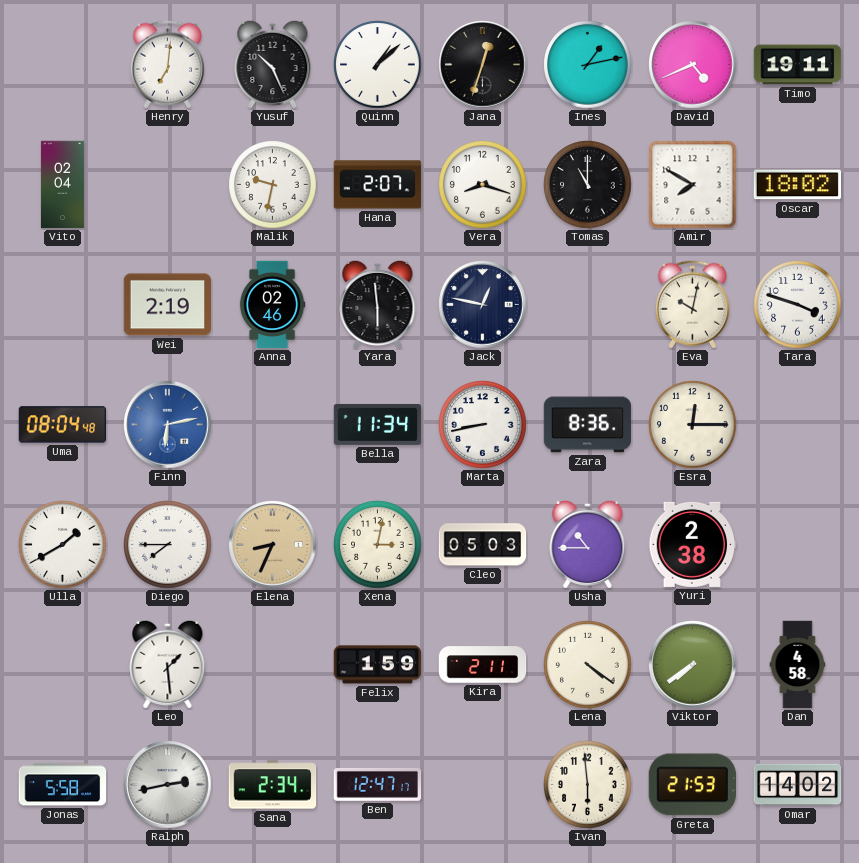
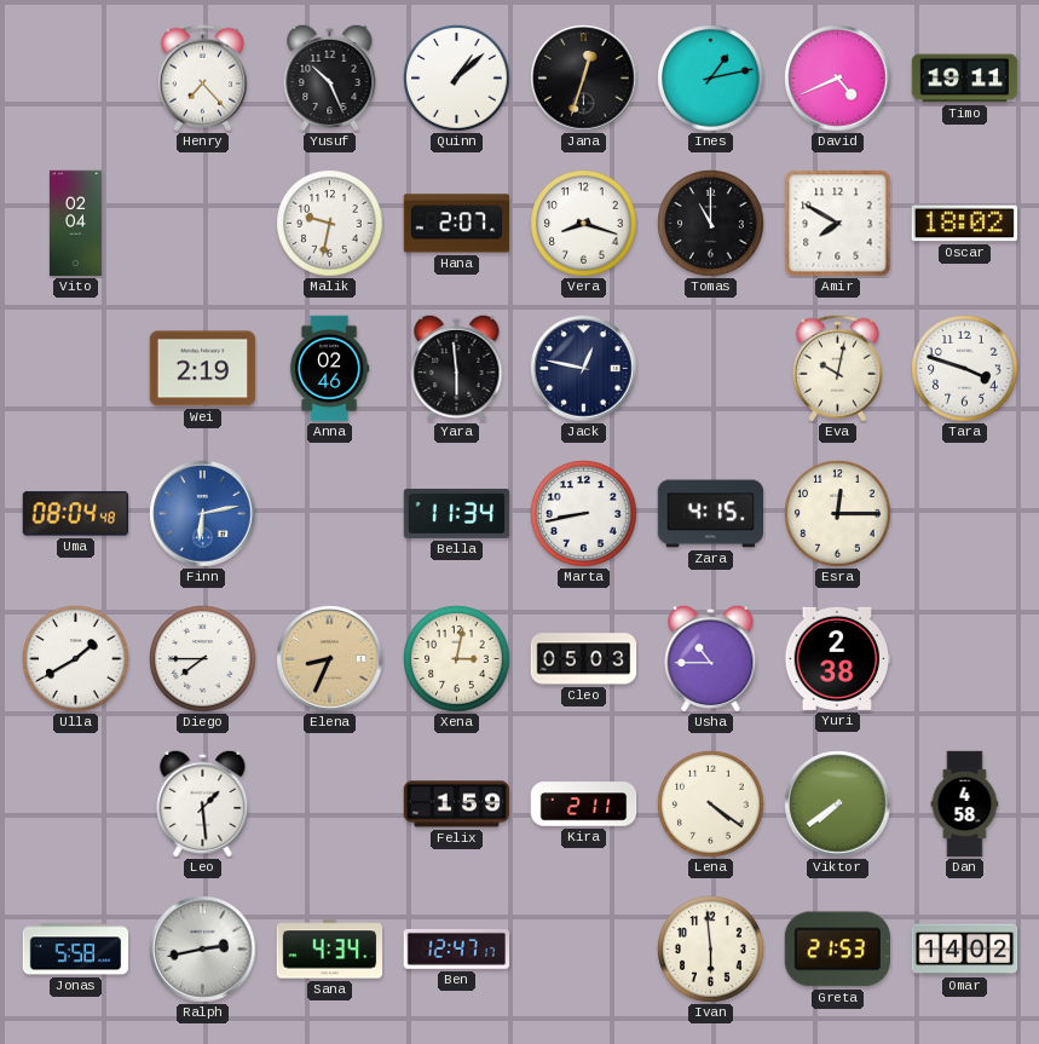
Henry: 7:01 -> 7:23 (202, 79)
Zara: 8:36 -> 4:15 (711, 514)
Sana: 2:34 -> 4:34 (330, 950)
